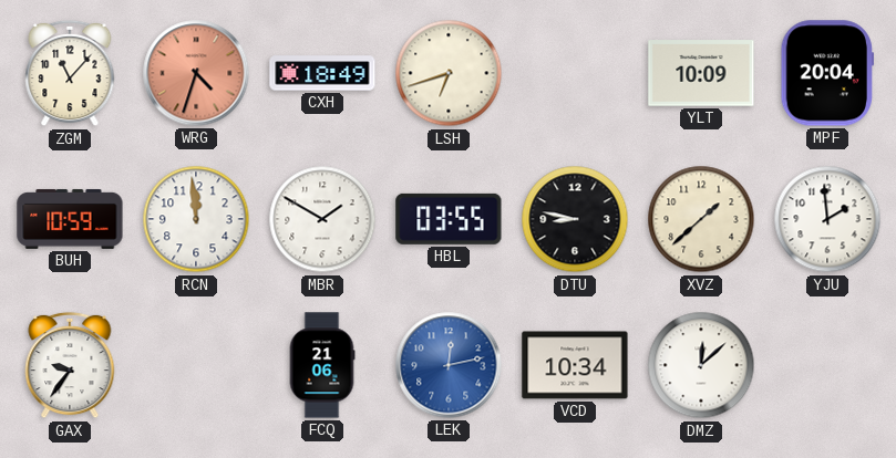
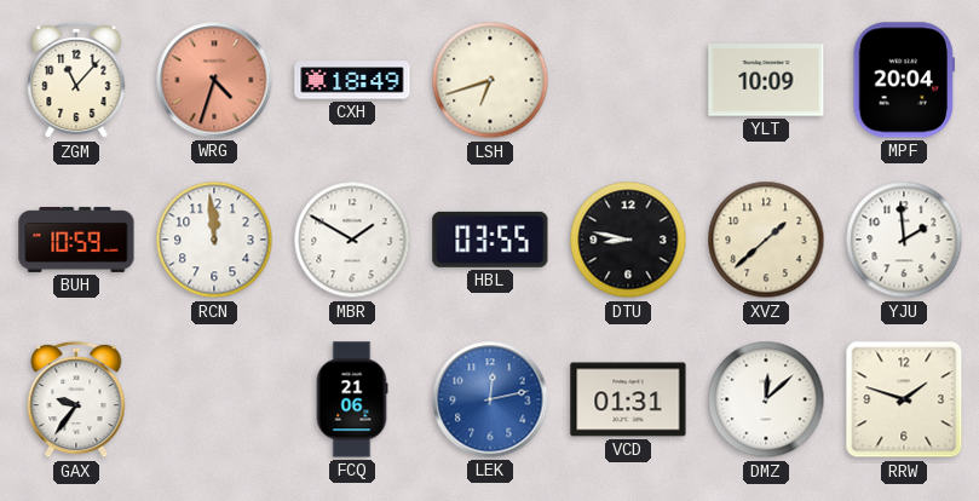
VCD: 10:34 -> 01:31 (628, 399)
RRW: none -> 1:48 (904, 399)
